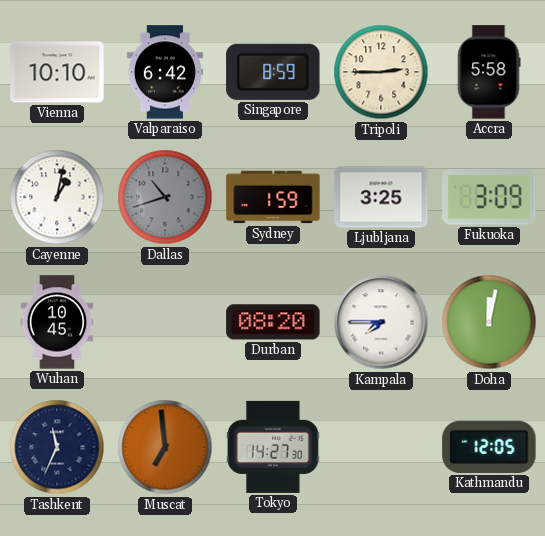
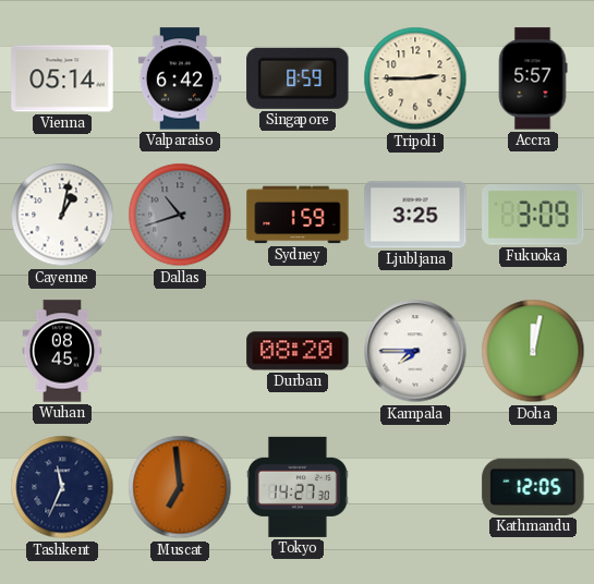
Vienna: 10:10 -> 05:14 (62, 78)
Accra: 5:58 -> 5:57 (533, 78)
Wuhan: 10:45 -> 08:45 (62, 351)
